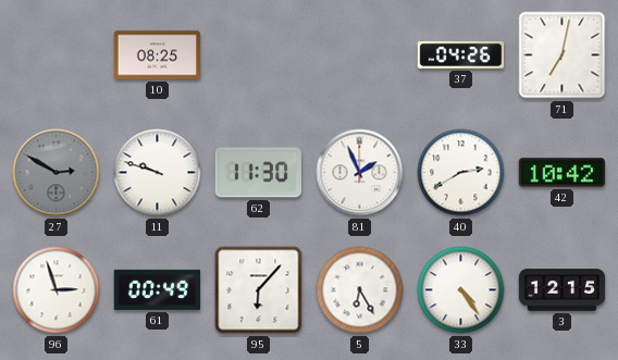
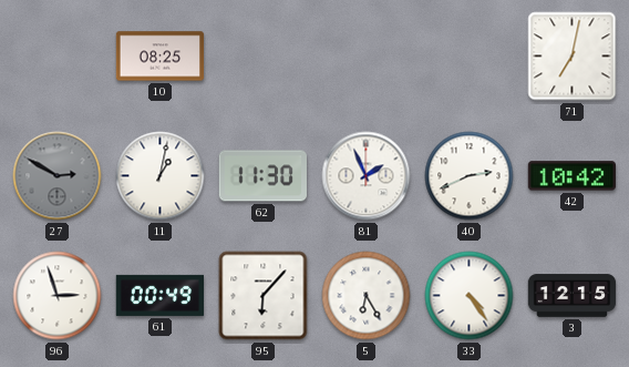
37: 04:26 -> none (461, 54)
11: 9:48 -> 1:02 (161, 176)
40: 2:40 -> 2:41 (470, 176)
